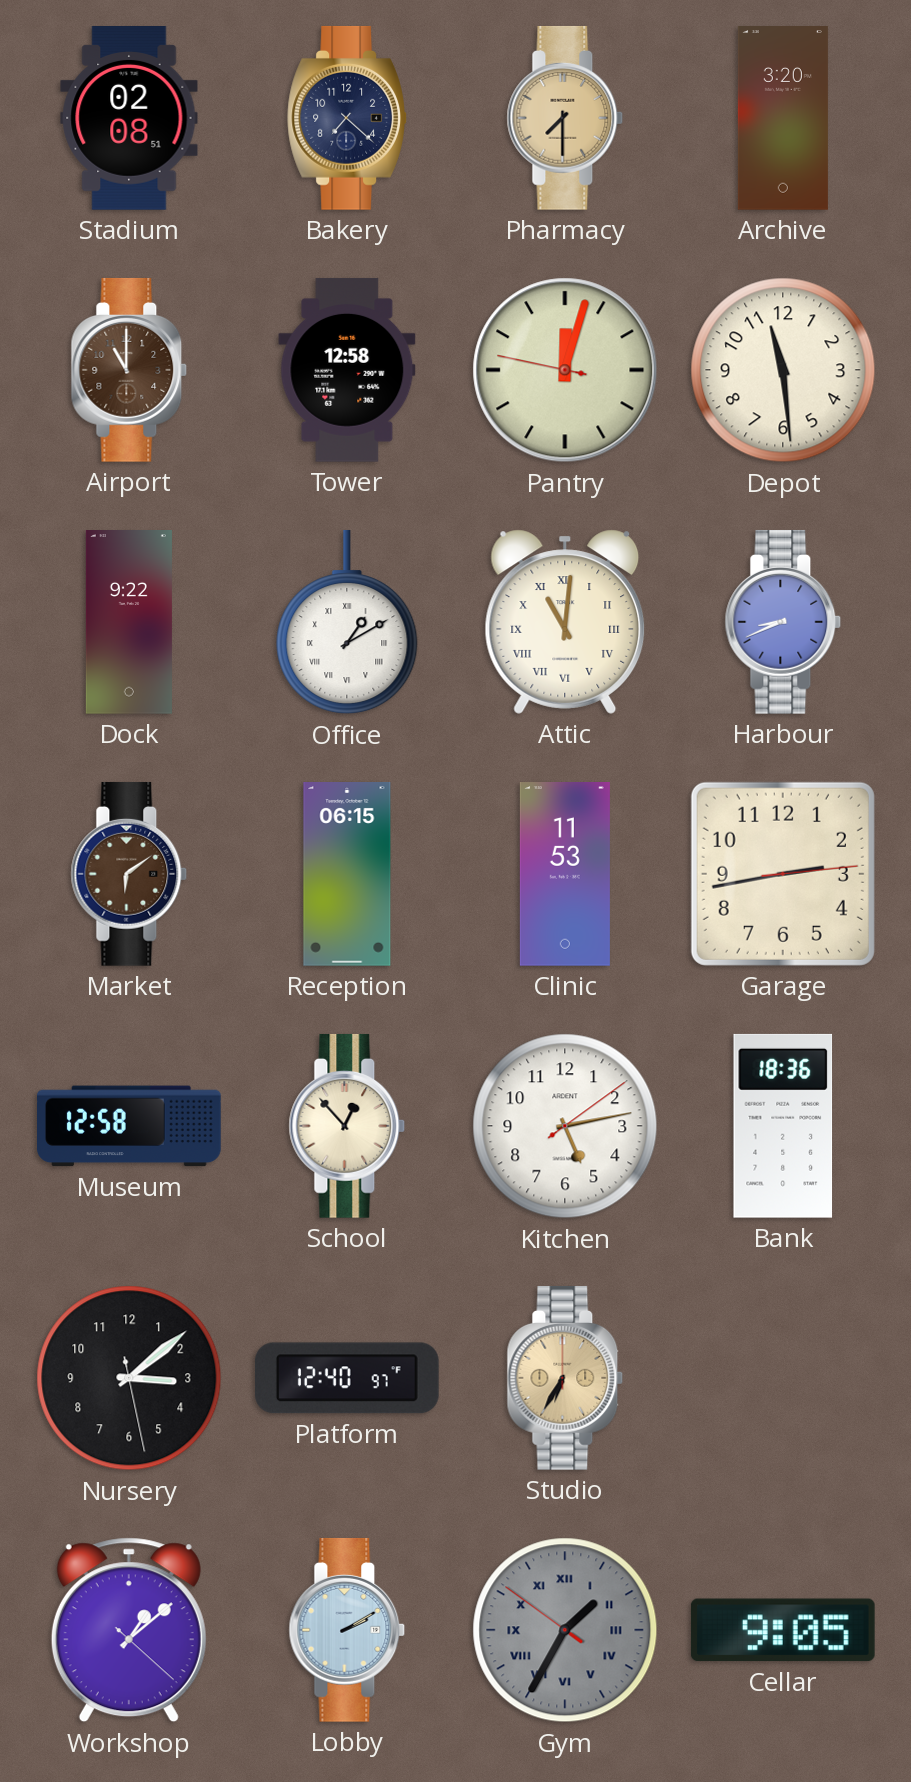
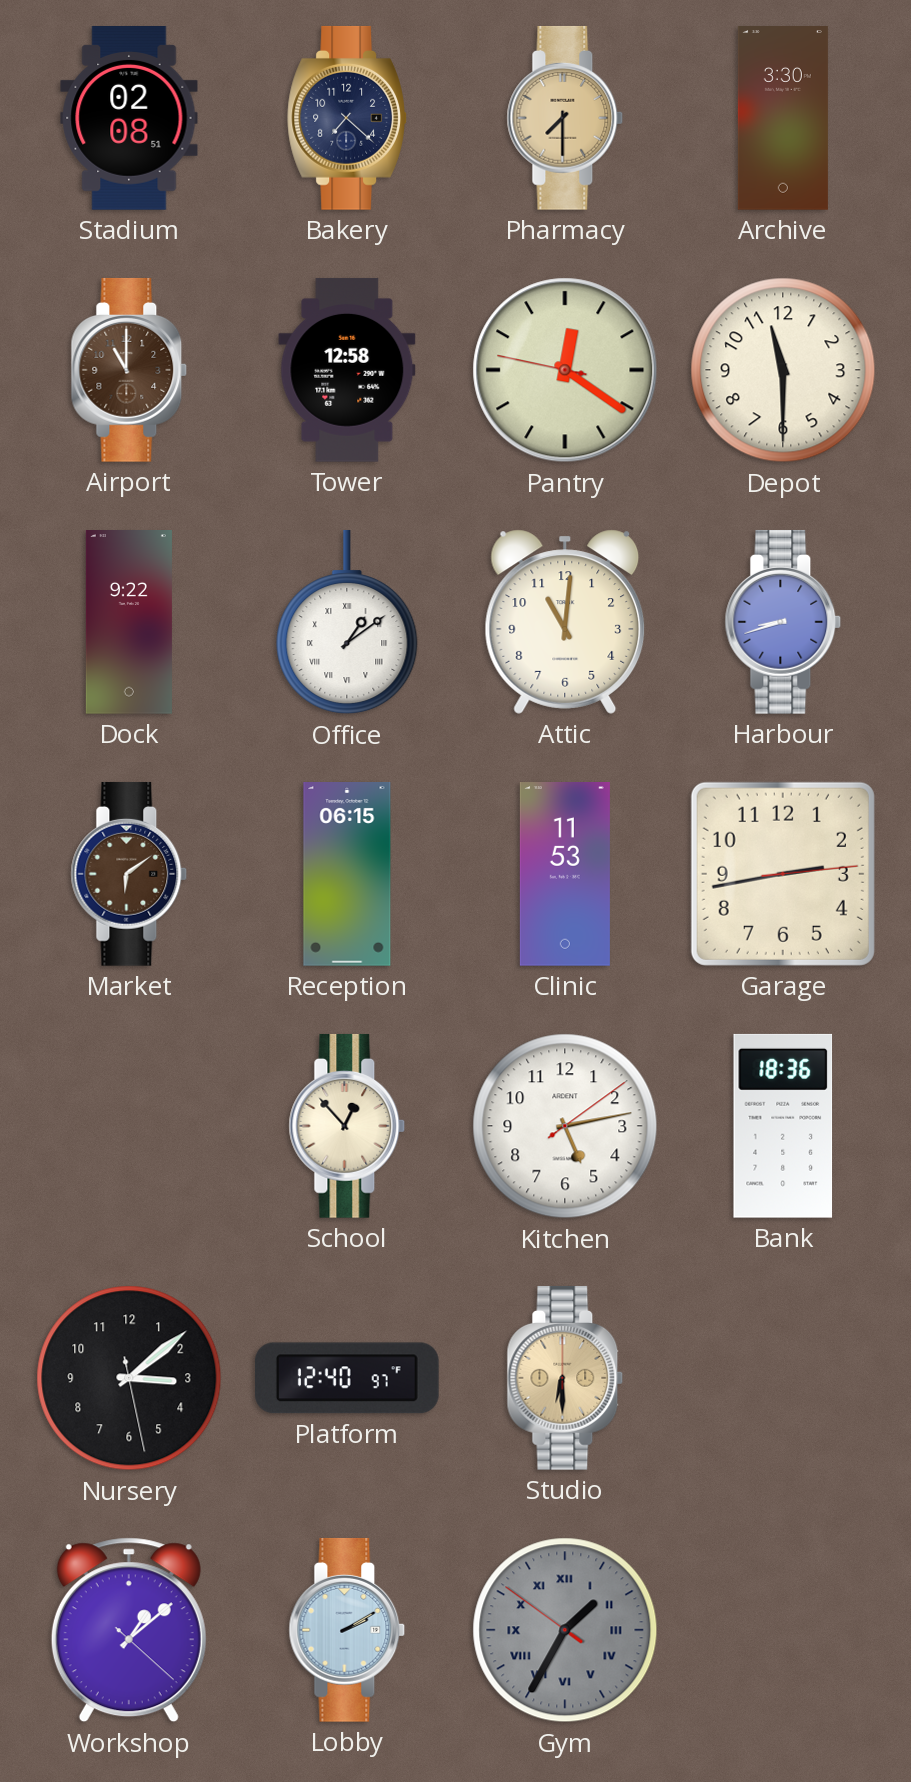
Archive: 3:20 -> 3:30 (783, 119)
Pantry: 12:02 -> 12:20 (565, 370)
Depot: 11:29 -> 11:30 (783, 370)
Office: 1:10 -> 1:09 (347, 622)
Attic numerals: Roman -> Arabic (565, 622)
Harbour: 8:41 -> 8:42 (783, 622)
Museum: 12:58 -> none (130, 1126)
Studio: 6:35 -> 6:30 (565, 1378)
Cellar: 9:05 -> none (783, 1630)
